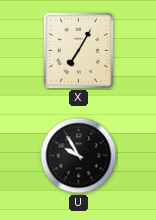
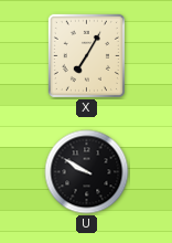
U: 9:55 -> 9:50 (87, 172)
